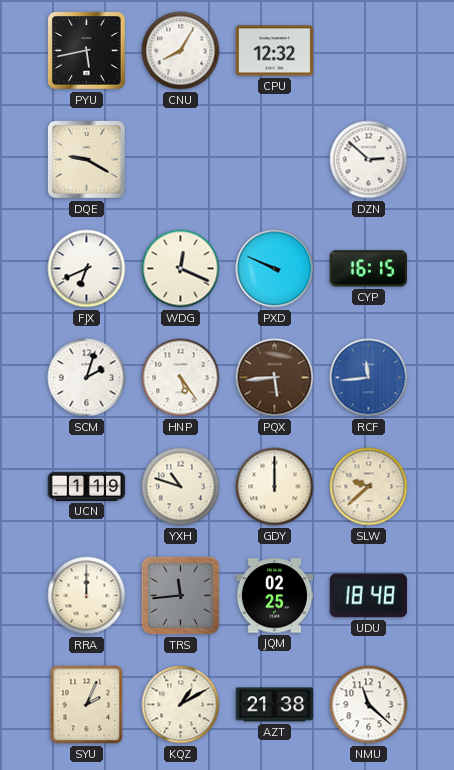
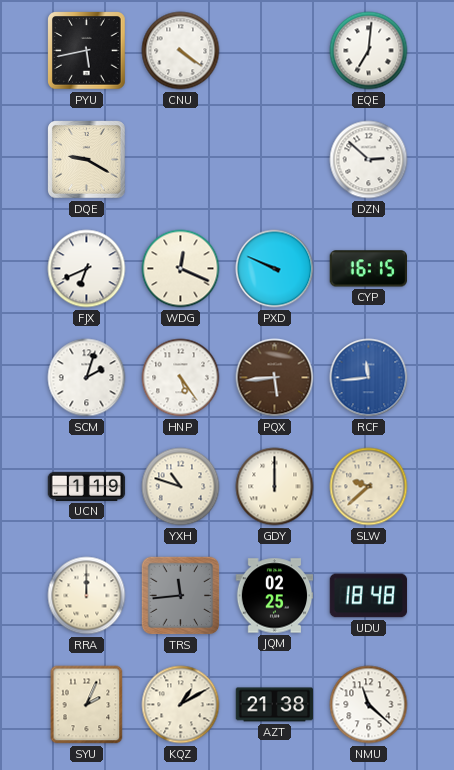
CNU: 8:05 -> 4:21 (181, 51)
CPU: 12:32 -> none (275, 51)
EQE: none -> 7:01 (369, 51)
